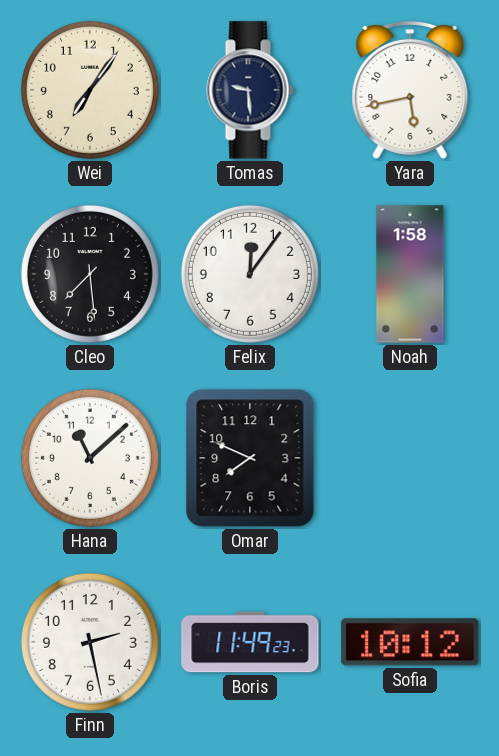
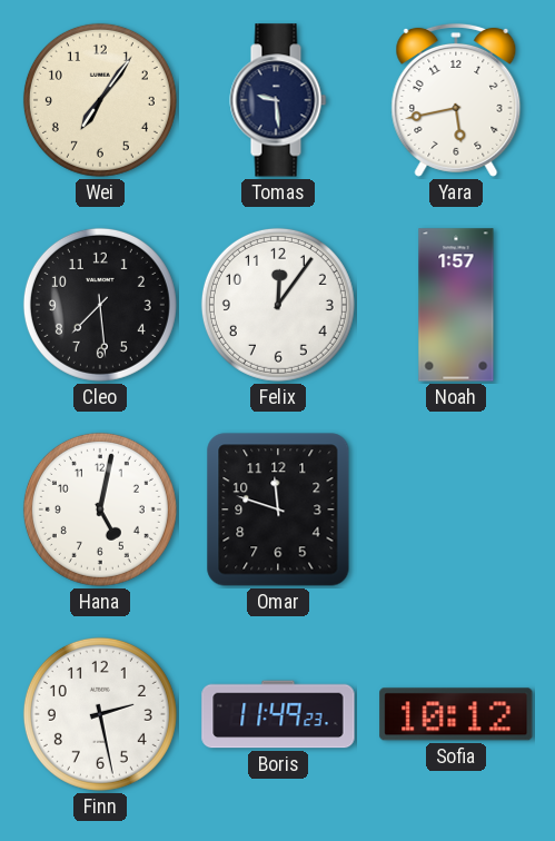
Noah: 1:58 -> 1:57 (456, 305)
Hana: 11:08 -> 5:02 (100, 509)
Omar: 7:49 -> 11:48 (278, 509)
